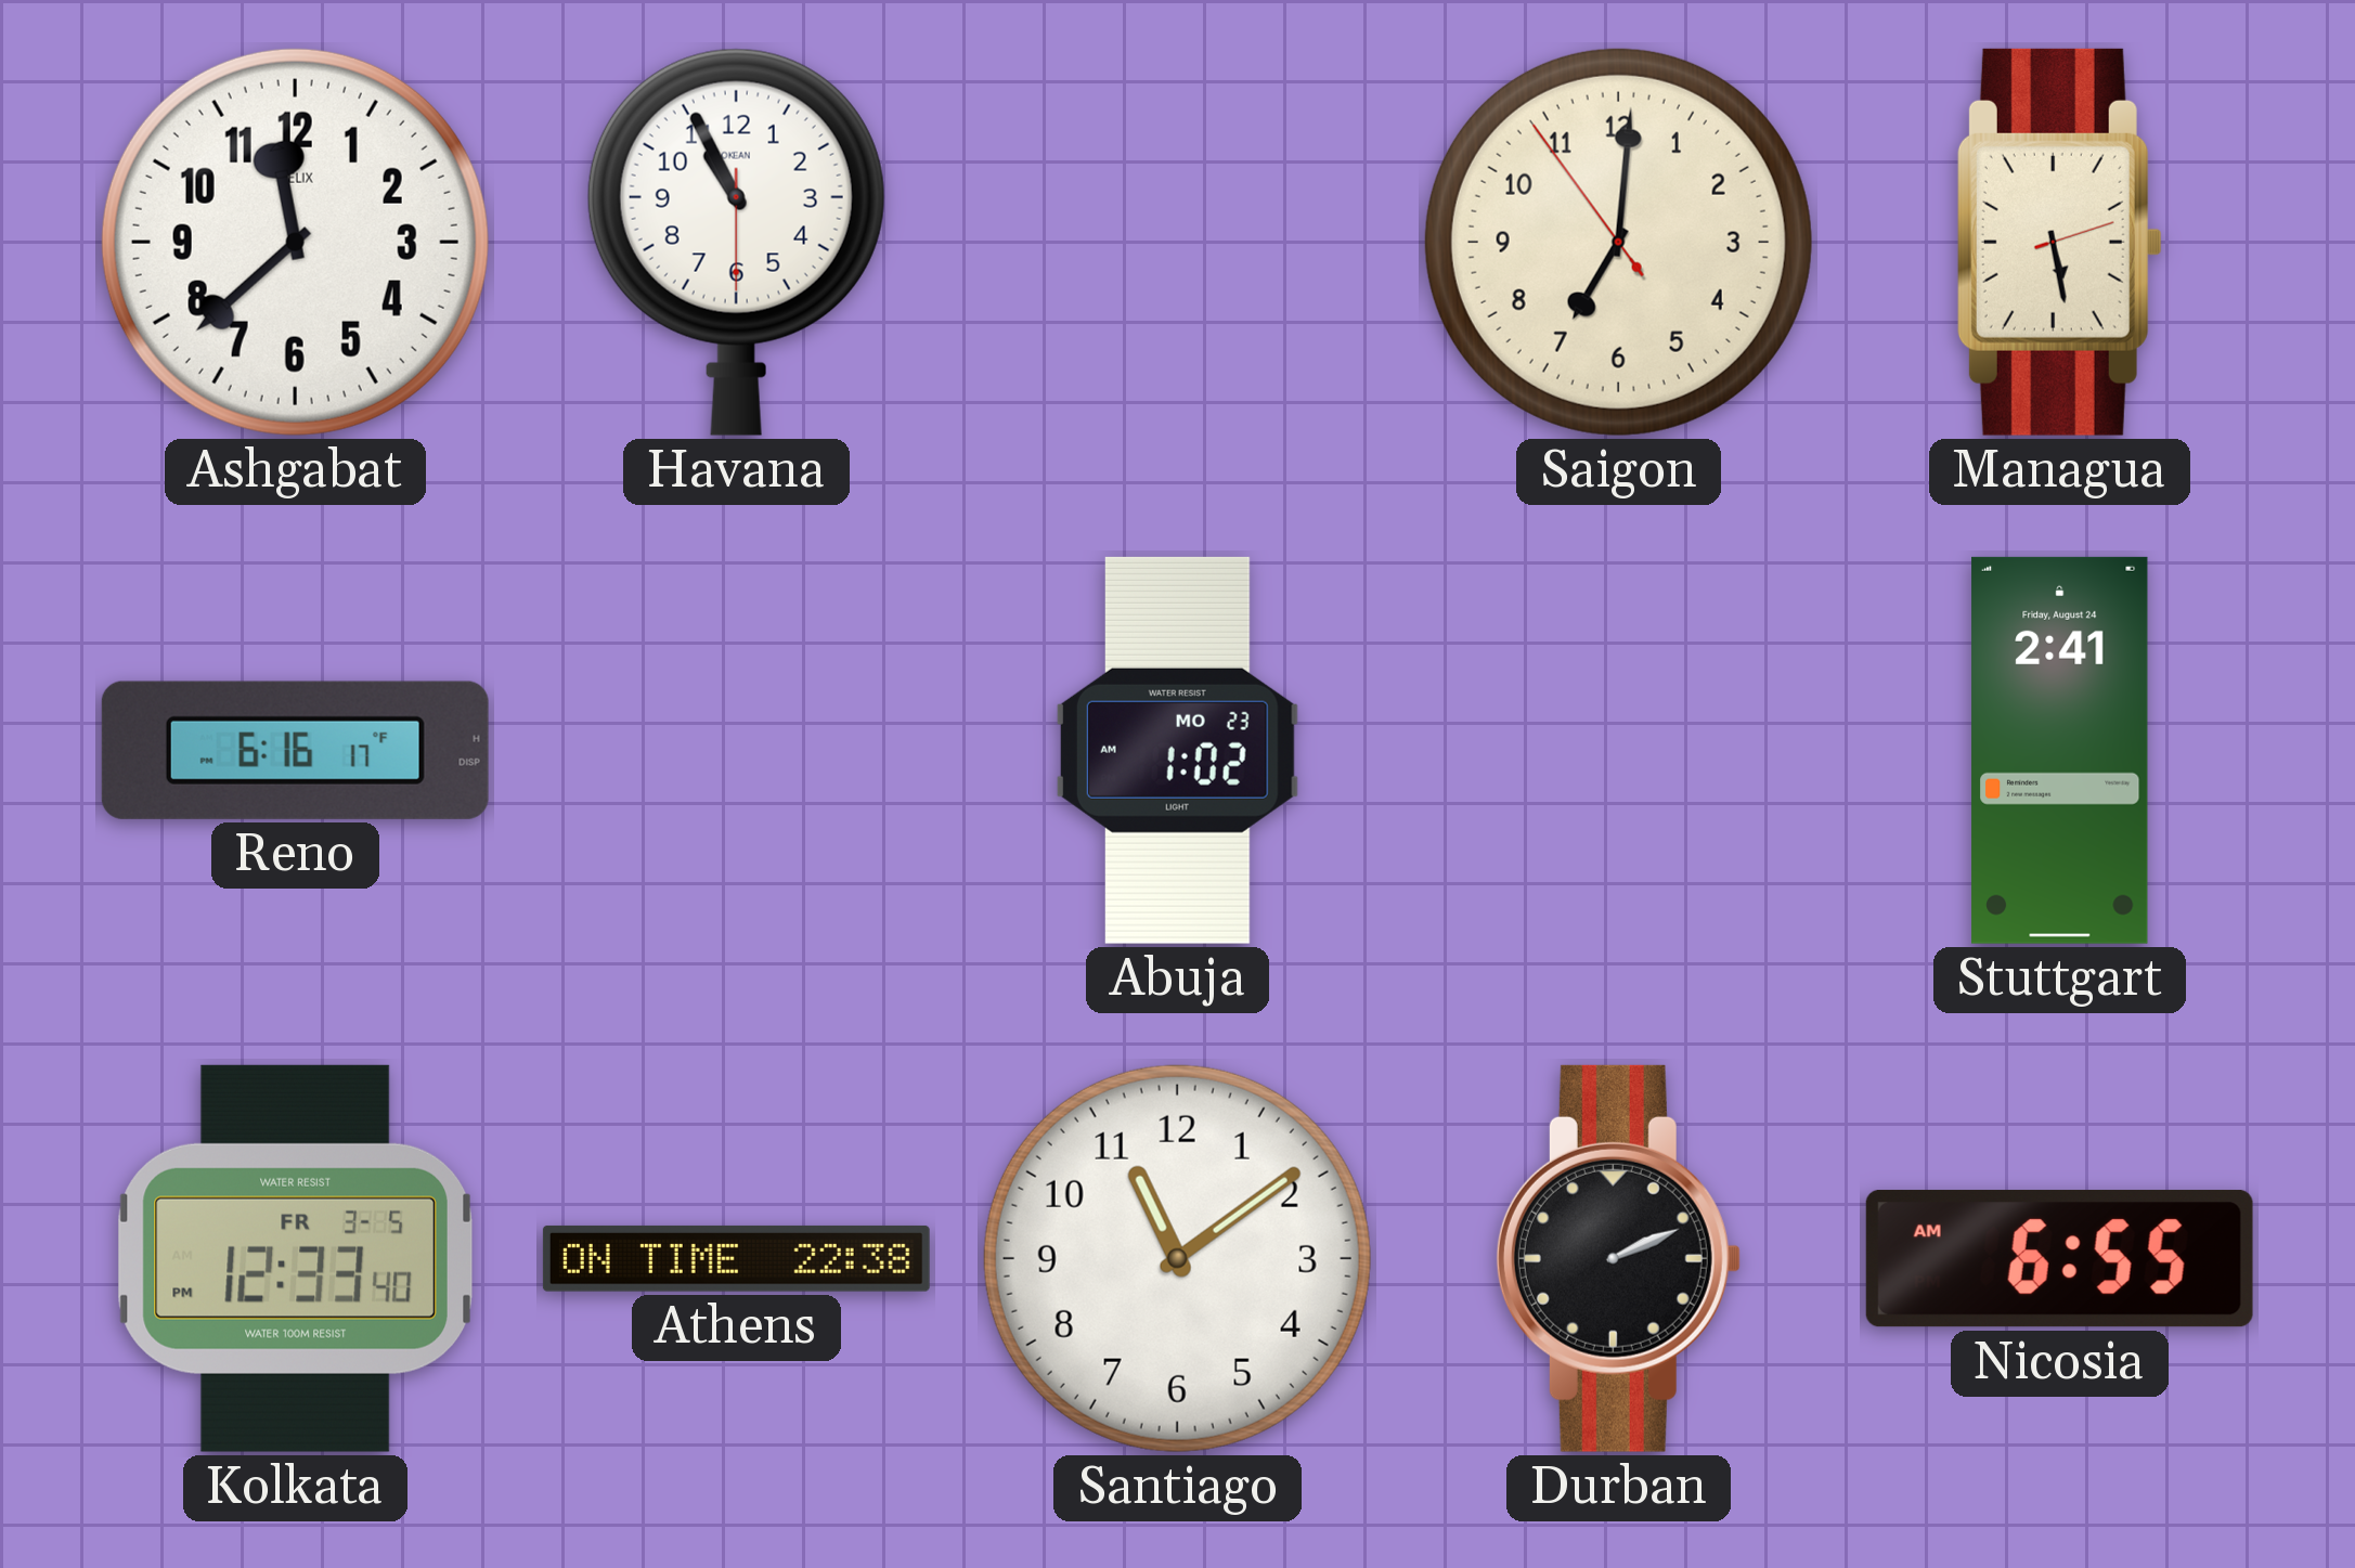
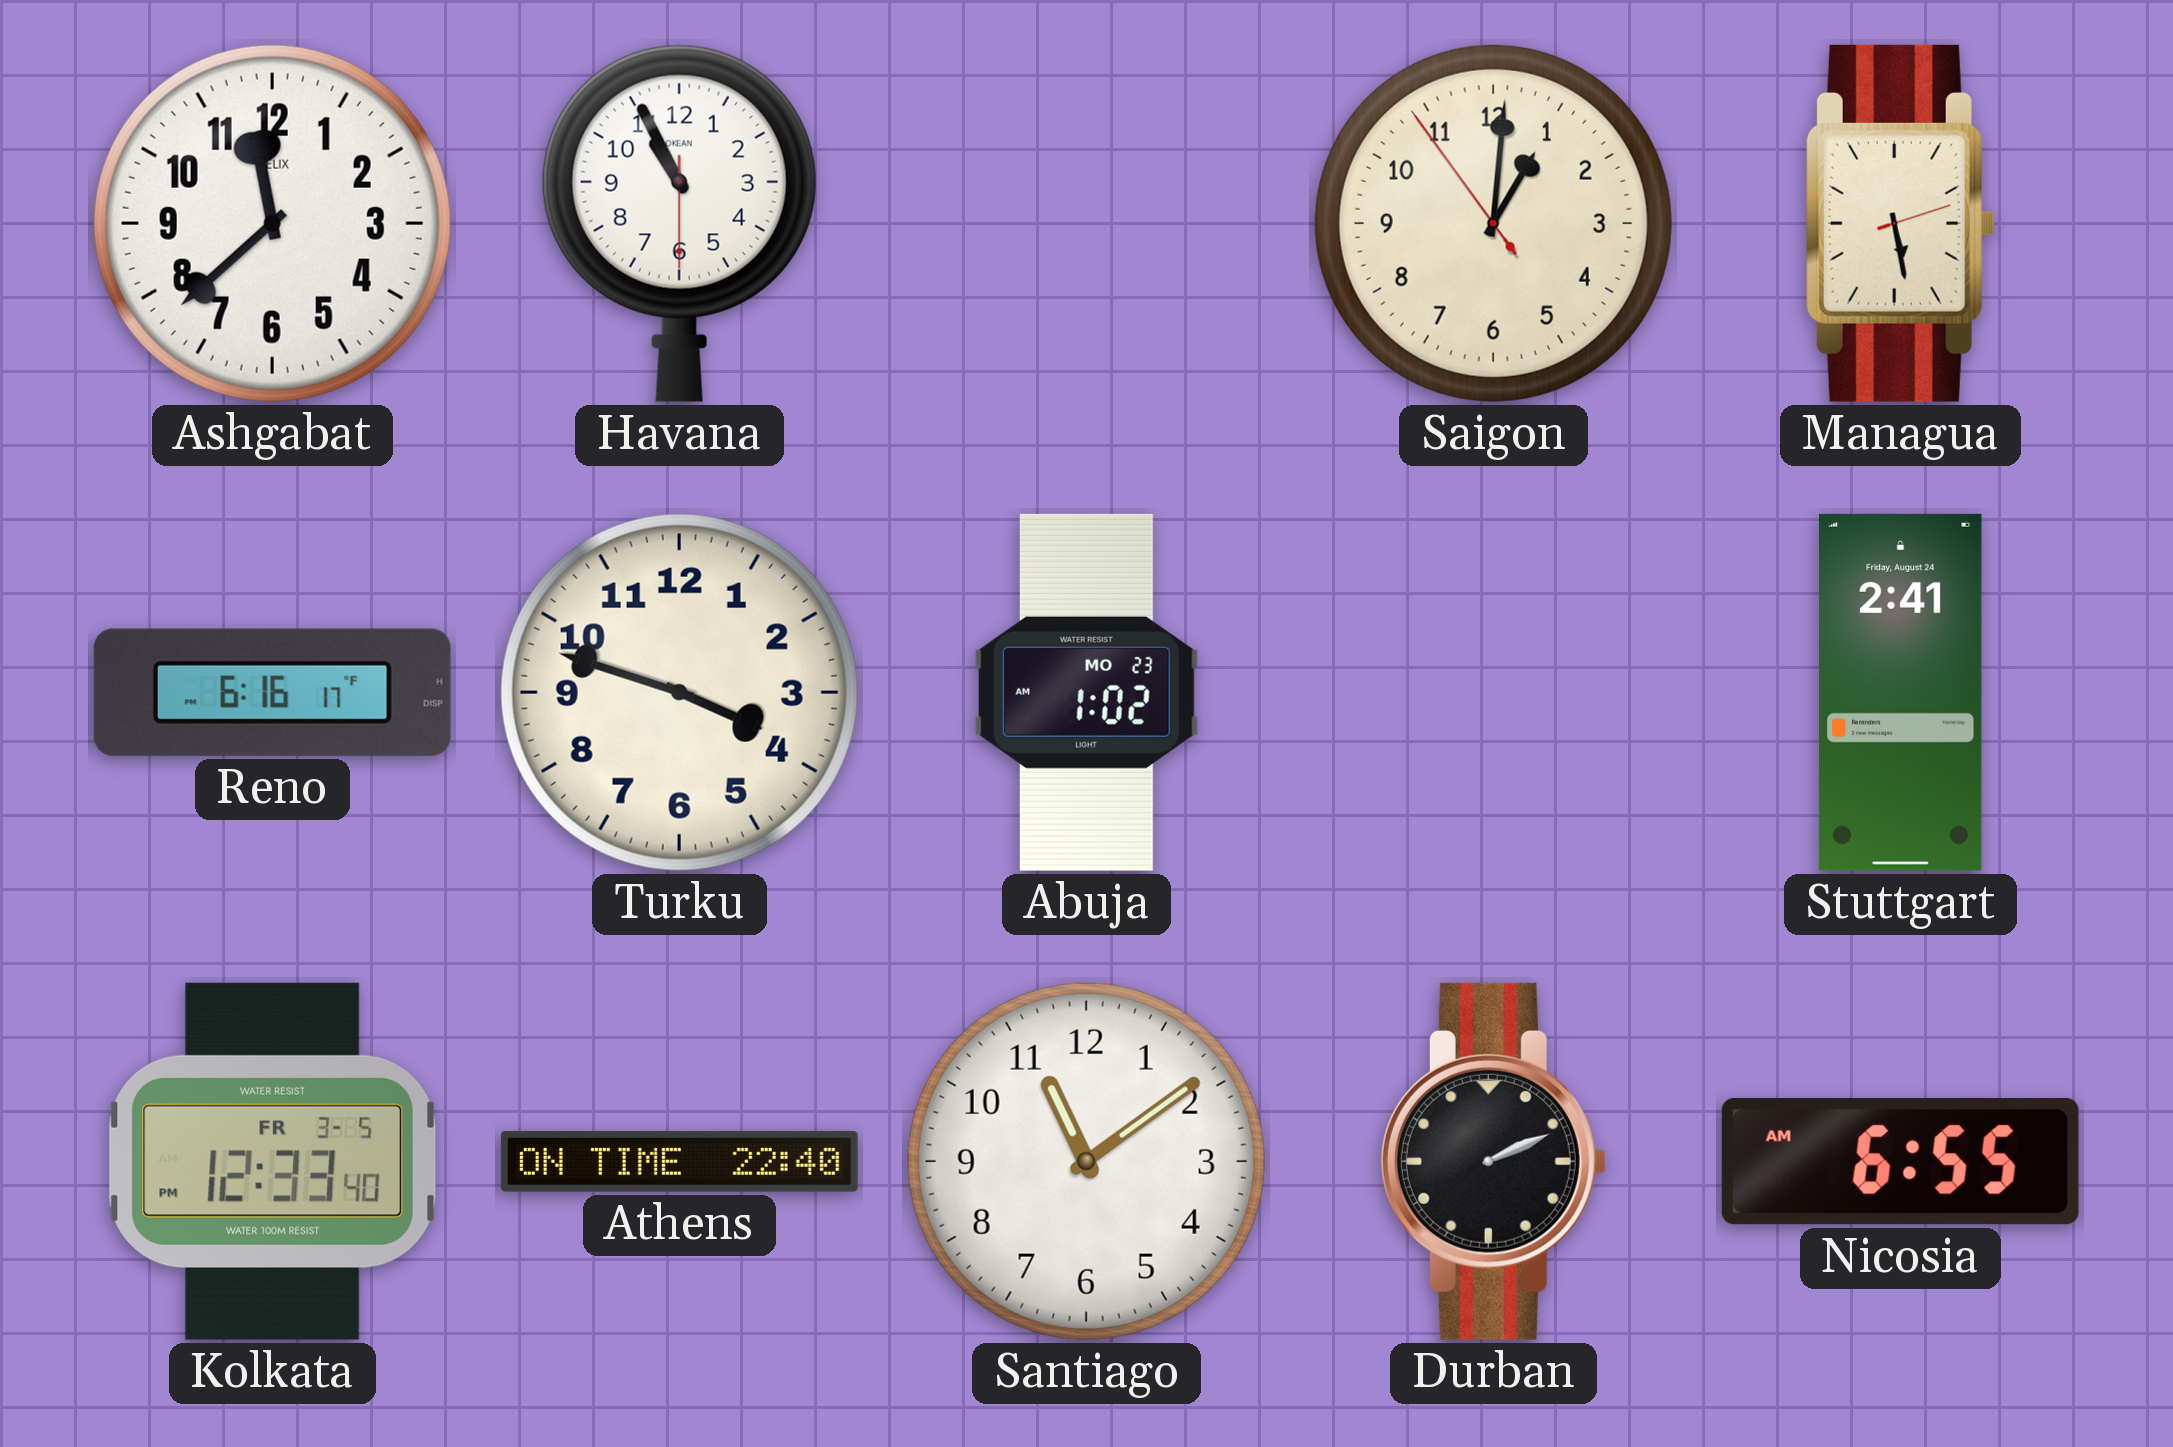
Saigon: 7:00 -> 1:00 (1493, 223)
Turku: none -> 3:48 (679, 692)
Athens: 22:38 -> 22:40 (679, 1161)
